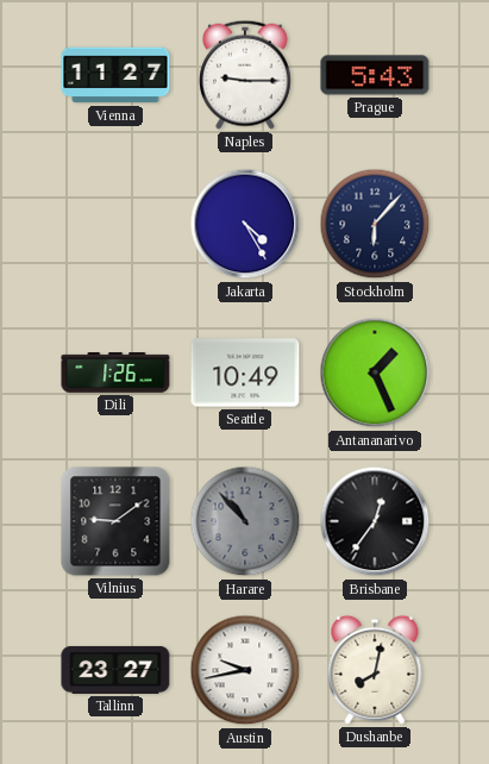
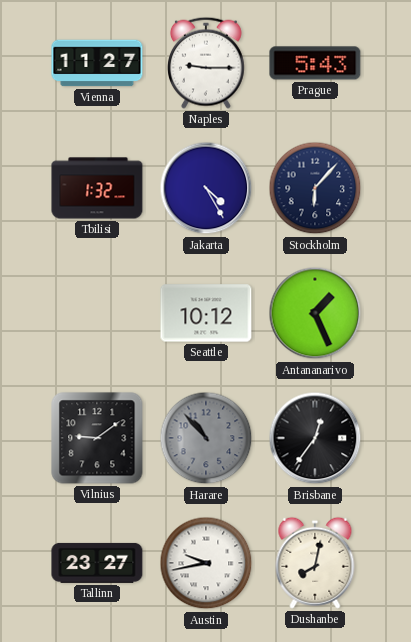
Tbilisi: none -> 1:32 (97, 188)
Dili: 1:26 -> none (115, 372)
Seattle: 10:49 -> 10:12 (206, 313)
